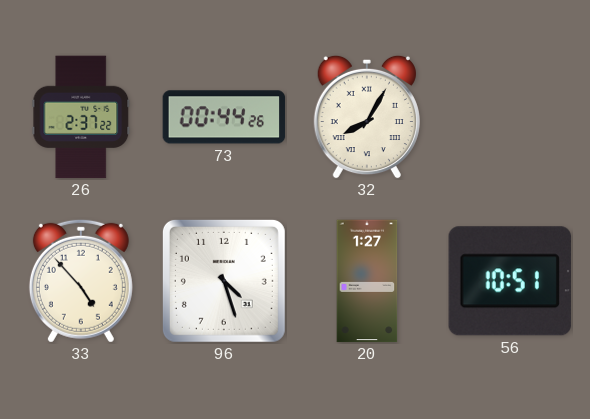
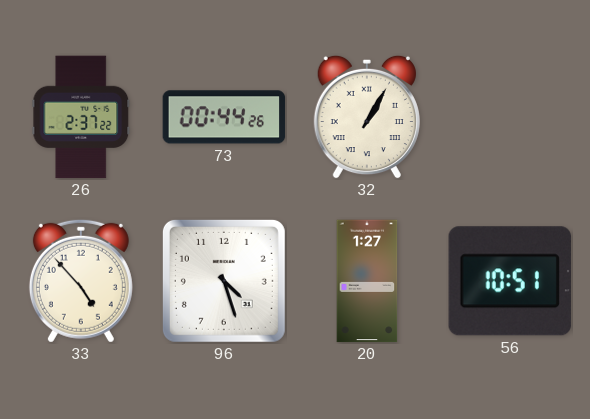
32: 8:05 -> 1:05 (367, 117)
